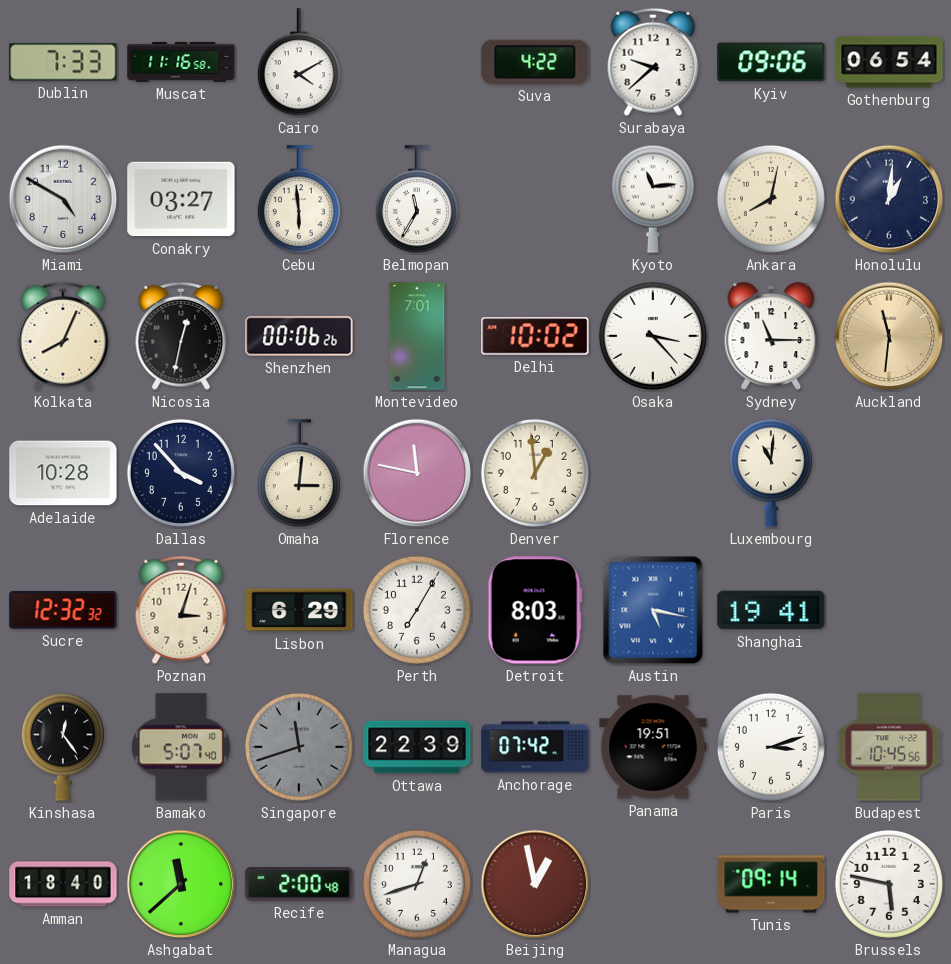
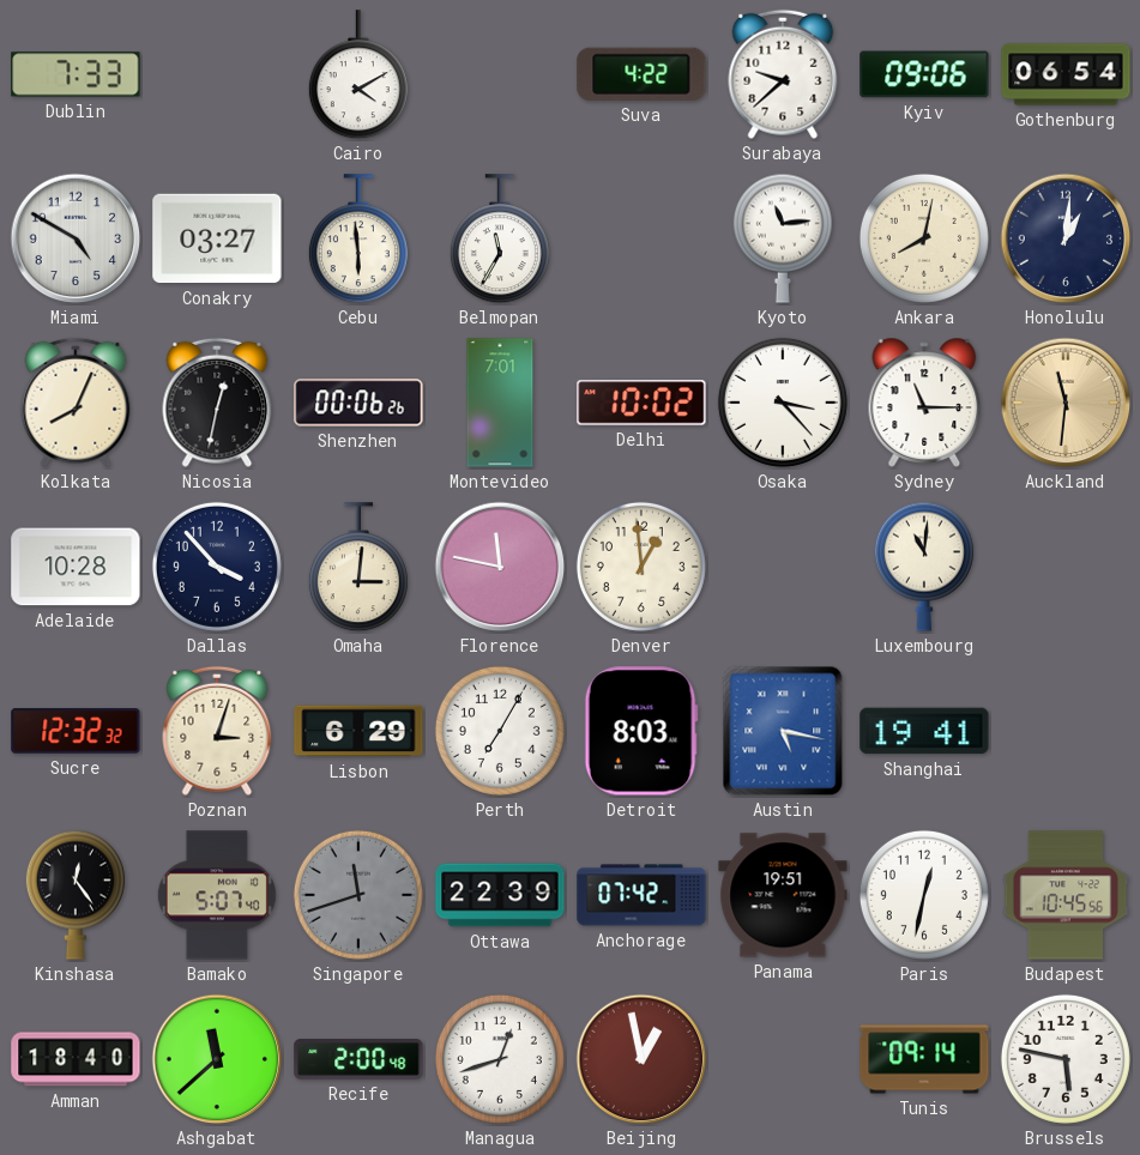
Muscat: 11:16 -> none (181, 62)
Paris: 3:12 -> 12:32 (924, 895)
